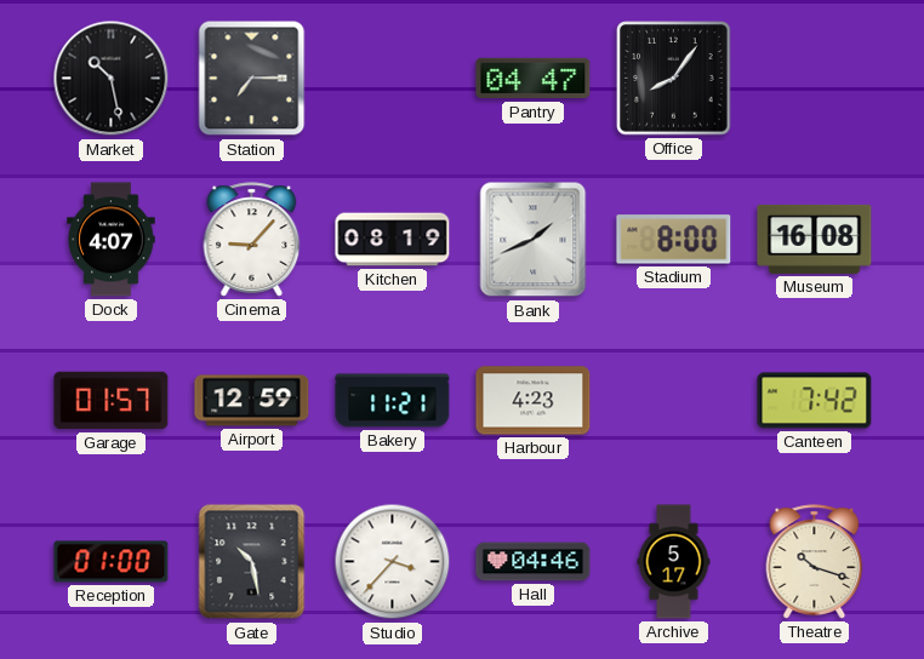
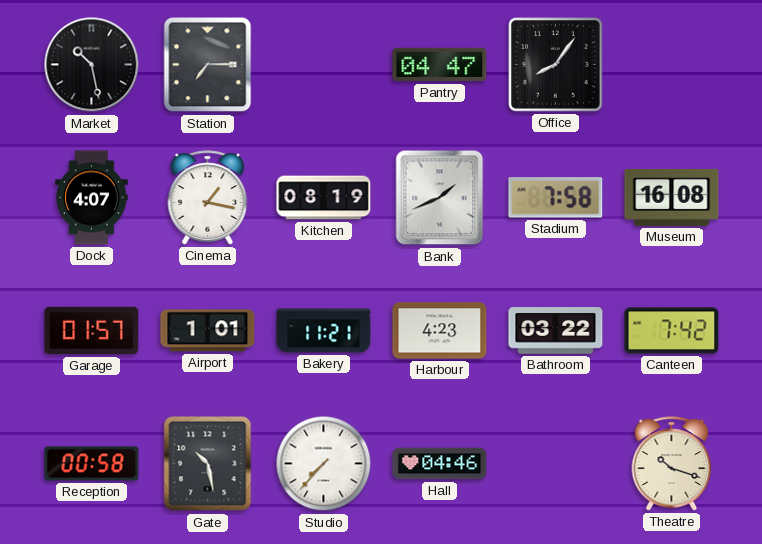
Cinema: 9:07 -> 1:17 (208, 198)
Stadium: 8:00 -> 7:58 (556, 198)
Airport: 12:59 -> 1:01 (208, 331)
Bathroom: none -> 03:22 (556, 331)
Reception: 01:00 -> 00:58 (92, 464)
Studio: 3:37 -> 7:37 (324, 464)
Archive: 5:17 -> none (674, 562)
